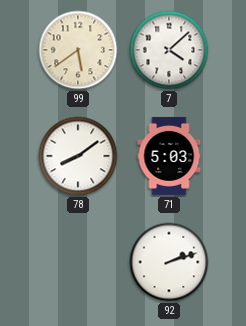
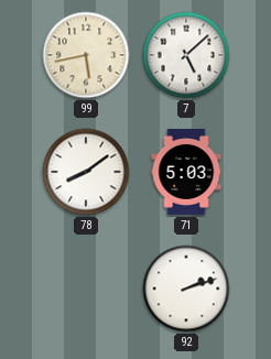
99: 5:39 -> 5:43 (86, 55)
7: 4:08 -> 5:08 (186, 55)
